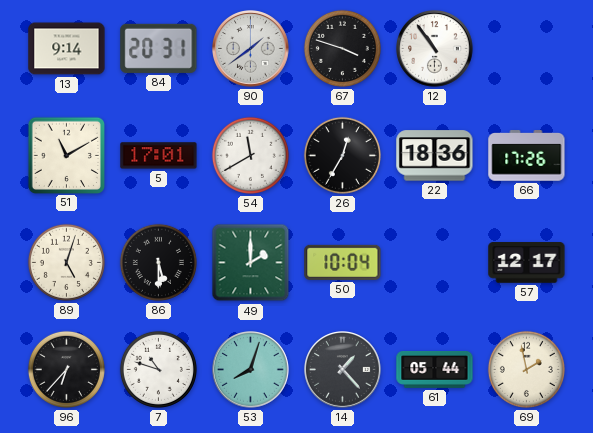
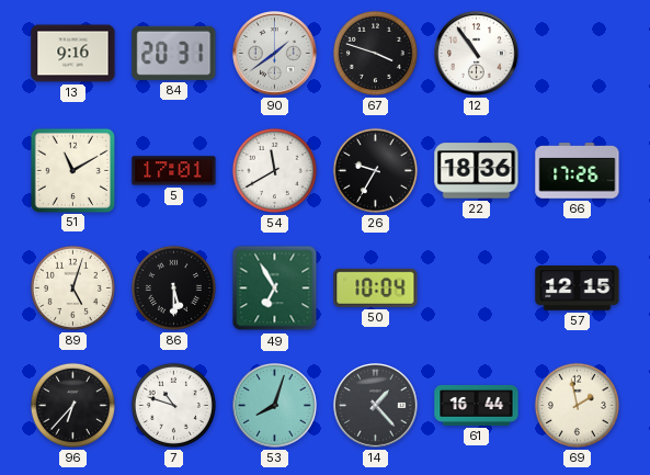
13: 9:14 -> 9:16 (73, 54)
26: 12:35 -> 9:35 (375, 170)
49: 2:00 -> 6:55 (275, 289)
57: 12:17 -> 12:15 (578, 289)
61: 05:44 -> 16:44 (477, 406)
